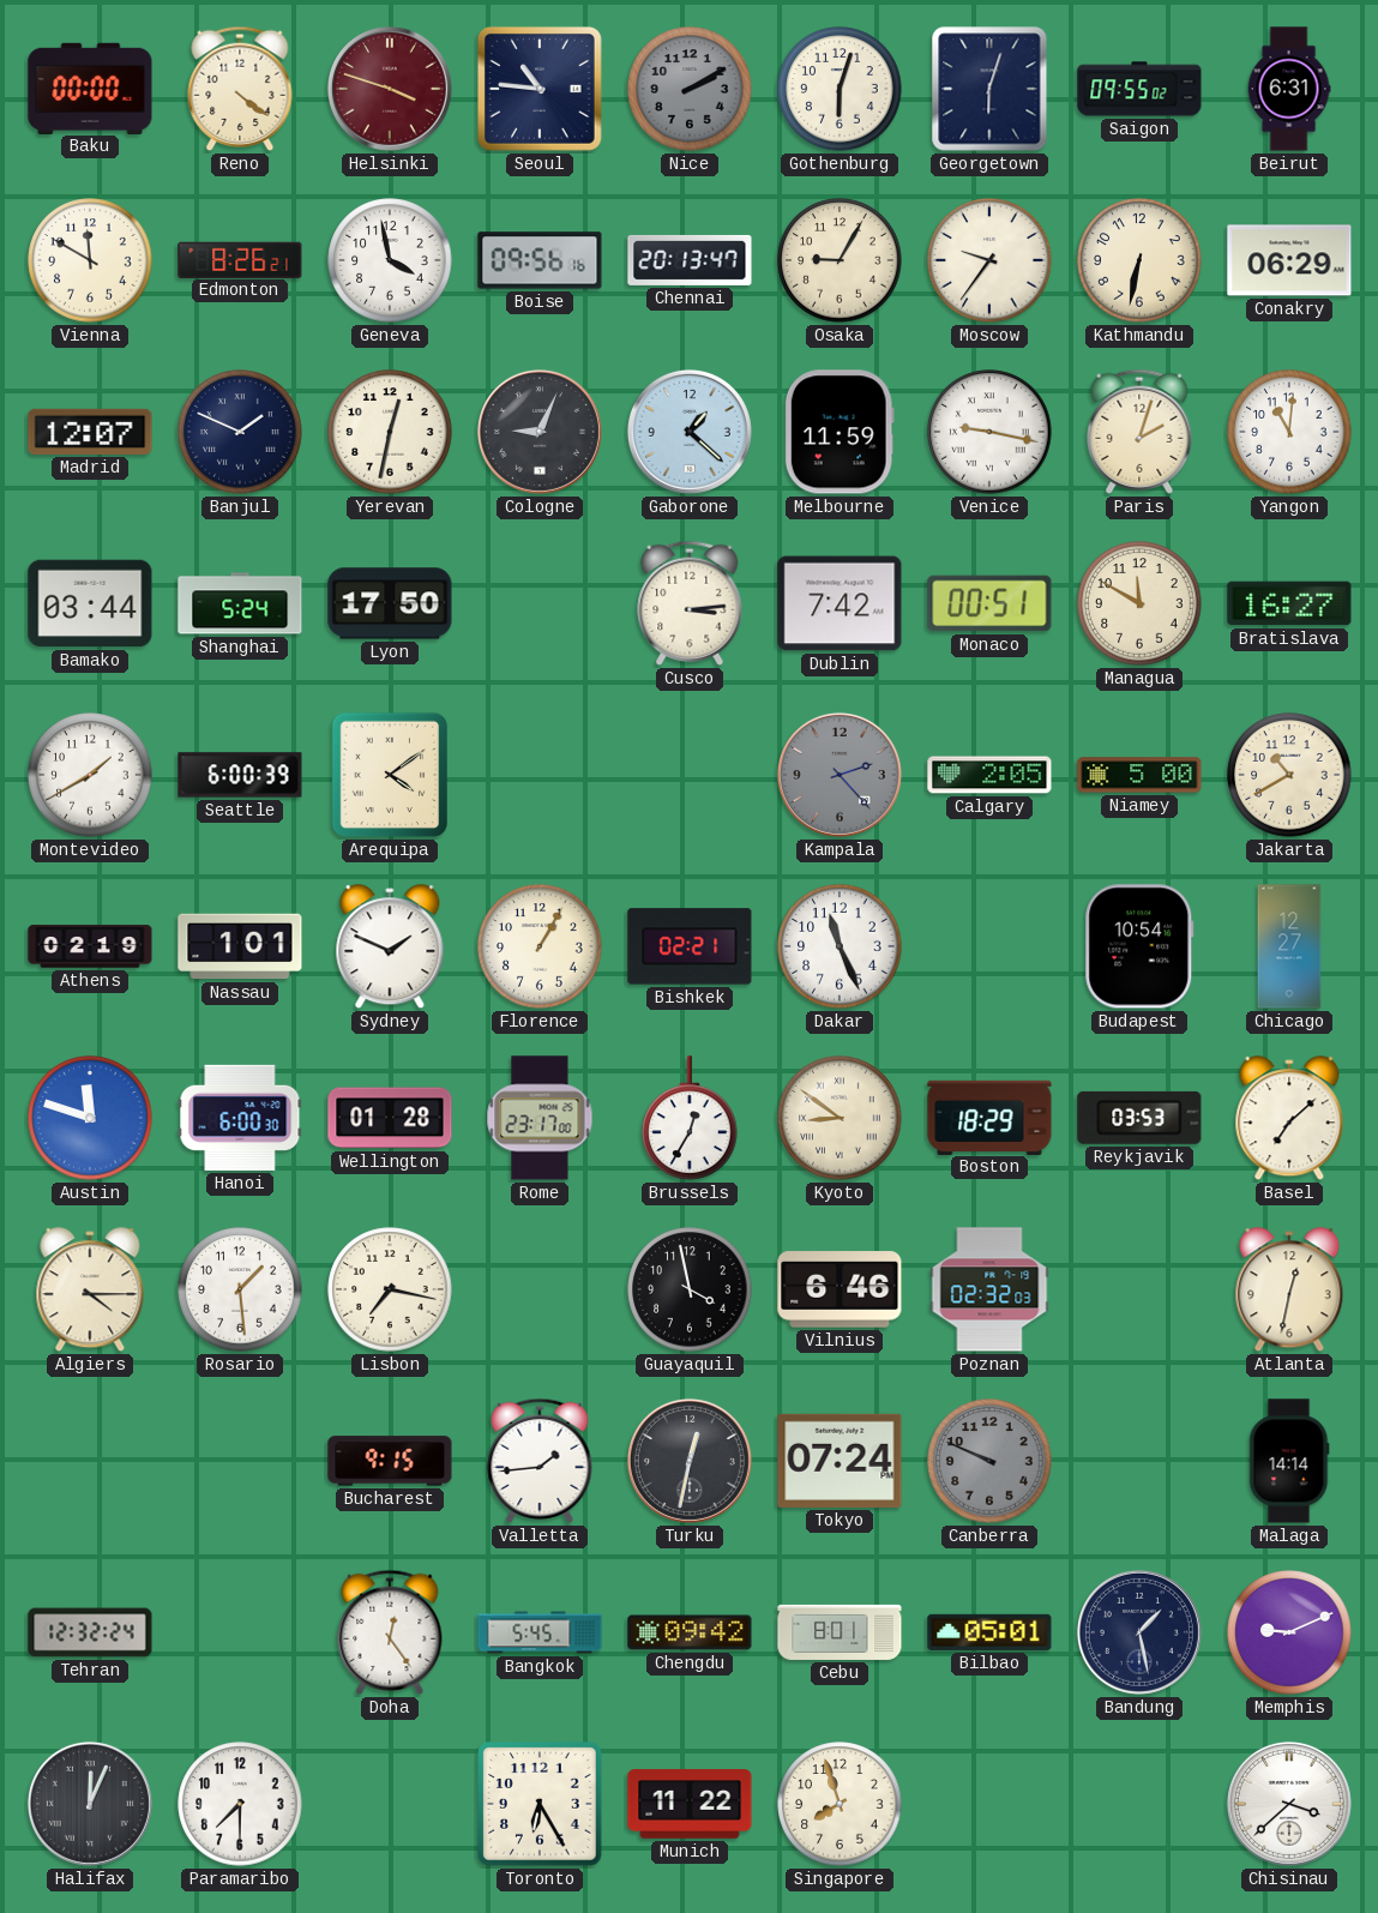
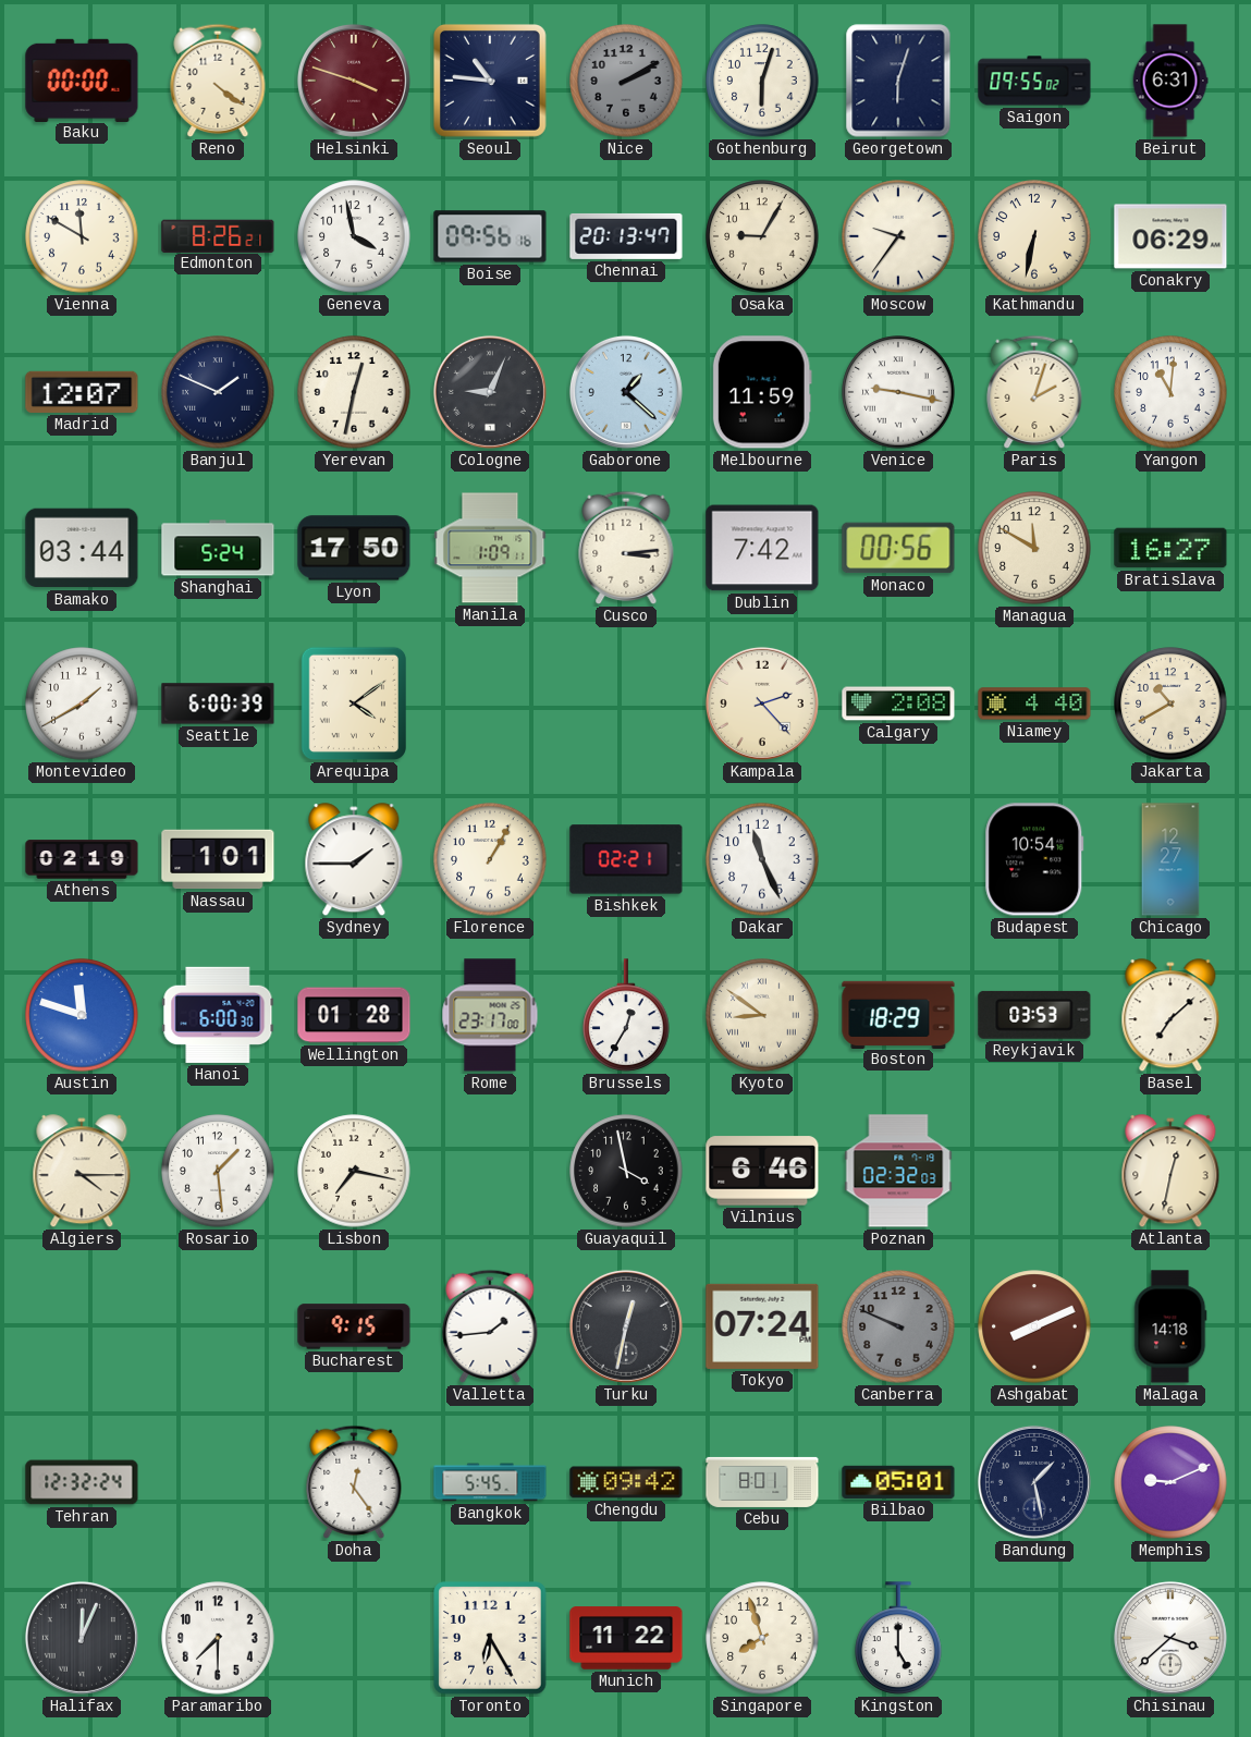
Manila: none -> 1:09 (490, 548)
Monaco: 00:51 -> 00:56 (898, 548)
Kampala dial: grey -> cream (762, 704)
Calgary: 2:05 -> 2:08 (898, 704)
Niamey: 5:00 -> 4:40 (1034, 704)
Sydney: 1:49 -> 1:45 (354, 860)
Ashgabat: none -> 8:11 (1034, 1326)
Malaga: 14:14 -> 14:18 (1170, 1326)
Kingston: none -> 5:00 (898, 1638)
